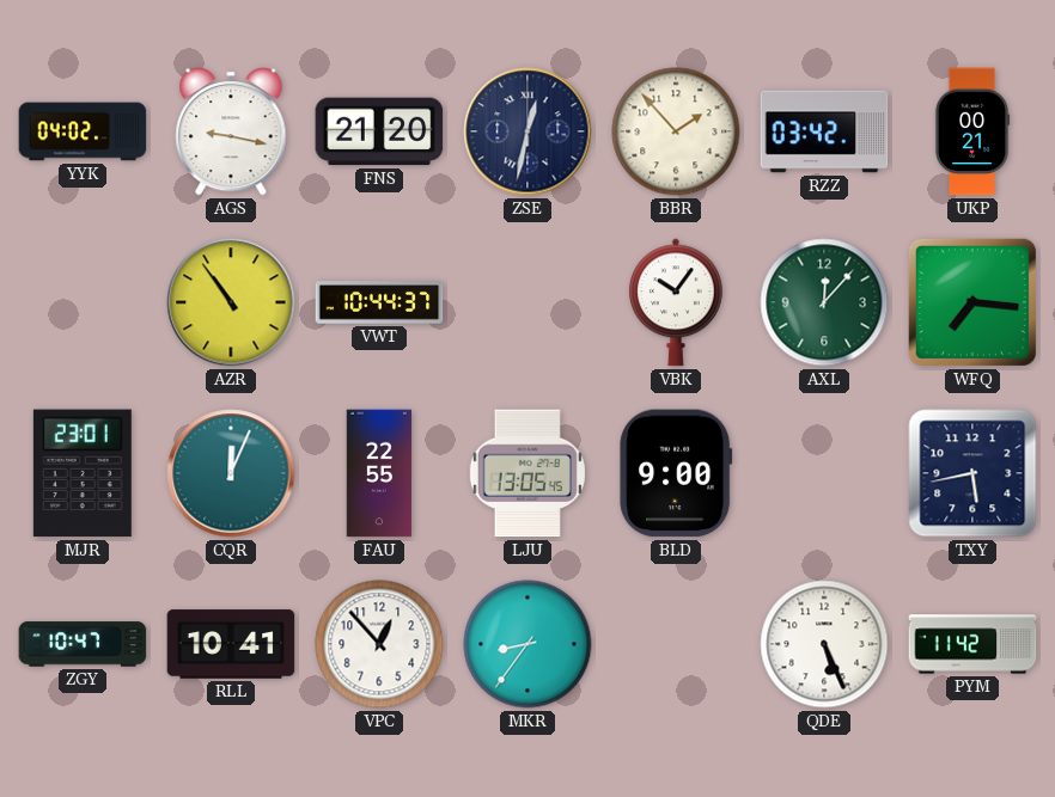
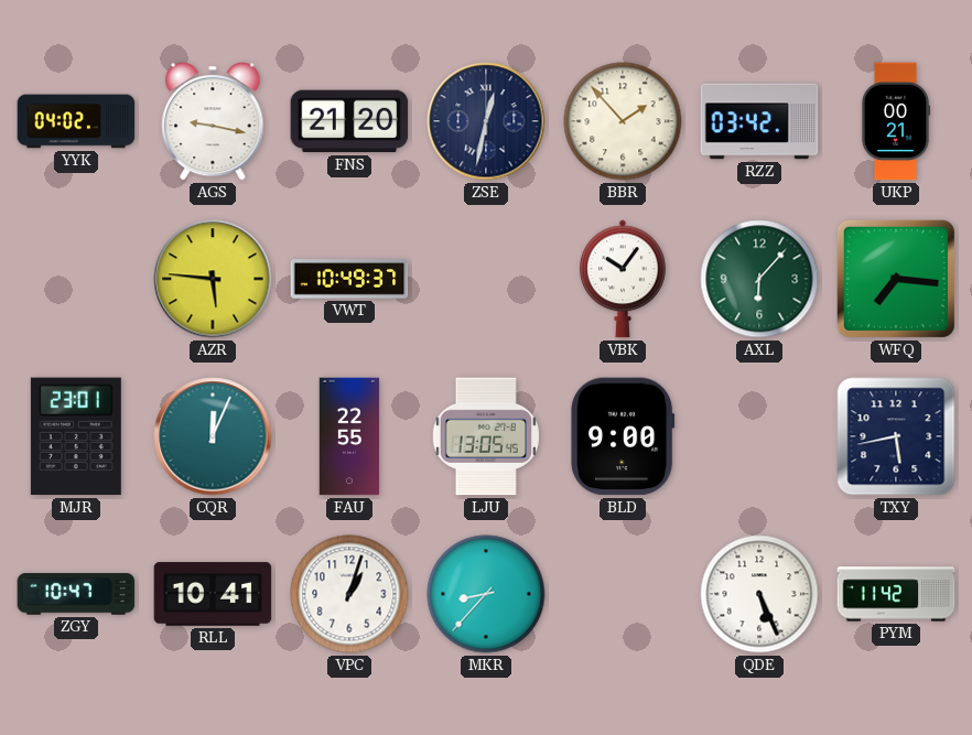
AZR: 10:54 -> 5:46 (213, 279)
VWT: 10:44 -> 10:49 (349, 279)
AXL: 12:07 -> 6:07 (759, 279)
VPC: 12:53 -> 1:03 (349, 594)
MKR: 8:36 -> 8:37 (486, 594)
